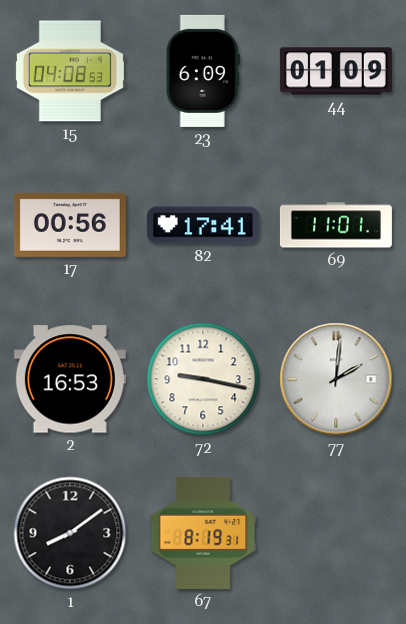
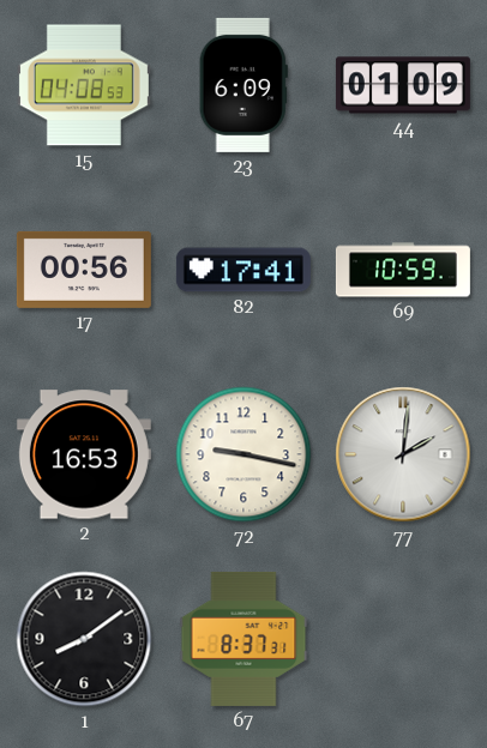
69: 11:01 -> 10:59 (403, 270)
67: 8:19 -> 8:37 (243, 639)
